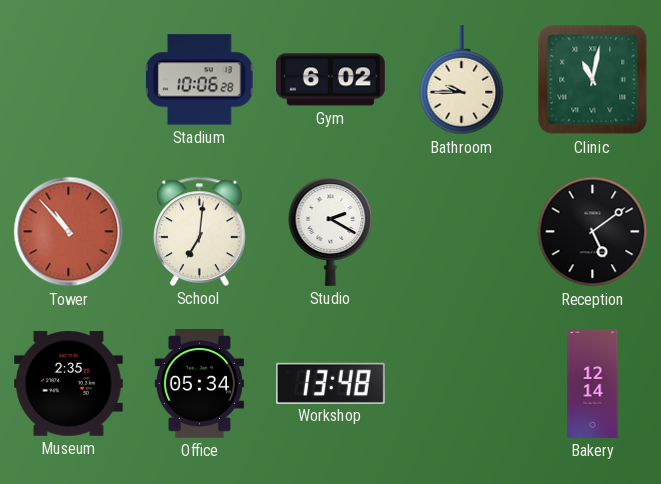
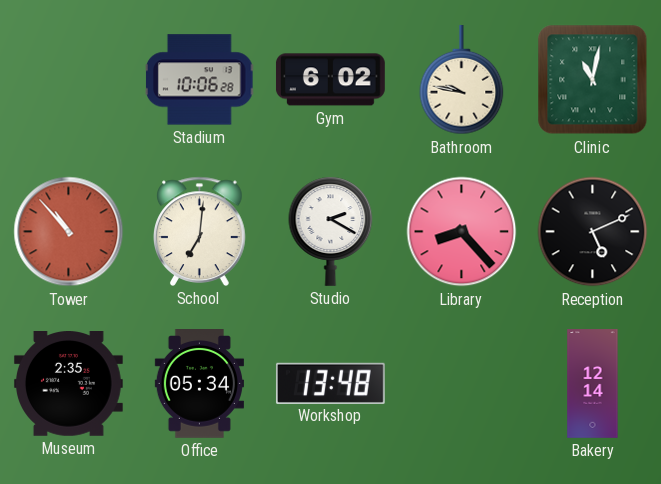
Bathroom: 9:45 -> 9:47 (462, 81)
Library: none -> 8:23 (462, 232)
Reception: 5:09 -> 5:11 (593, 232)
